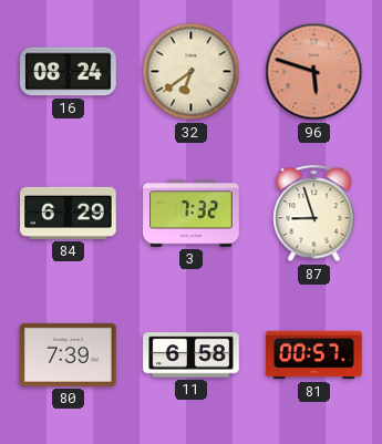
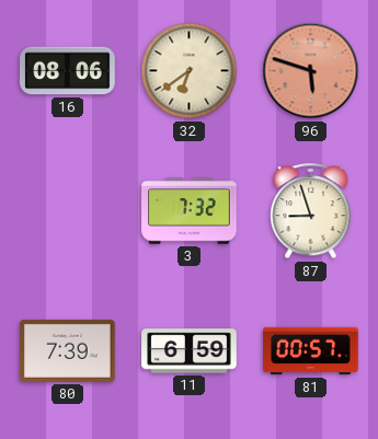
16: 08:24 -> 08:06 (68, 71)
84: 6:29 -> none (69, 213)
11: 6:58 -> 6:59 (190, 351)
